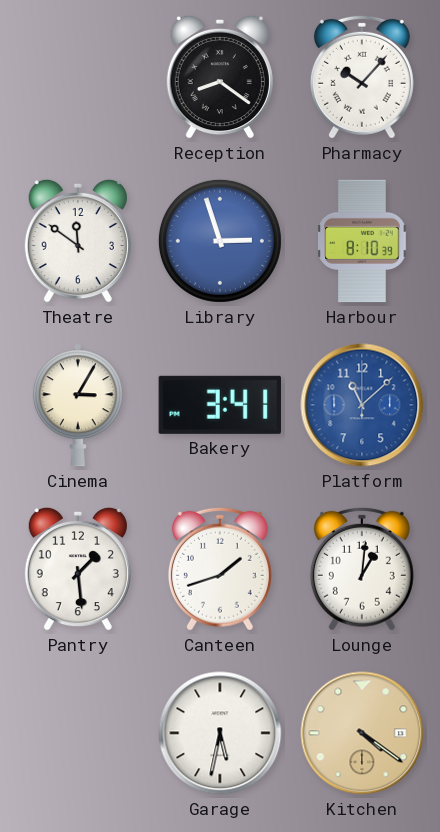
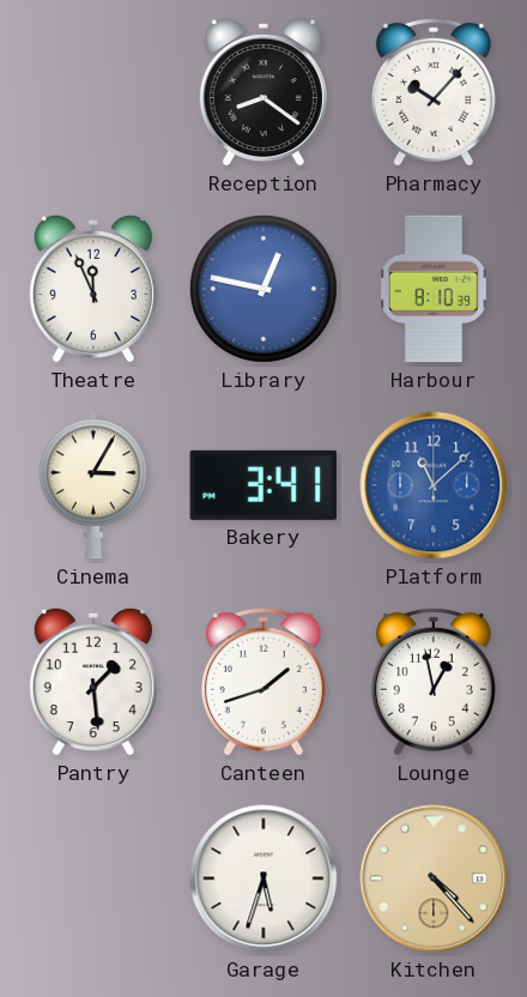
Theatre: 11:51 -> 11:56 (93, 289)
Library: 2:57 -> 12:47 (263, 289)
Lounge: 1:01 -> 12:58 (434, 682)
Garage: 5:32 -> 5:33 (263, 878)
Kitchen: 4:21 -> 4:23 (434, 878)
